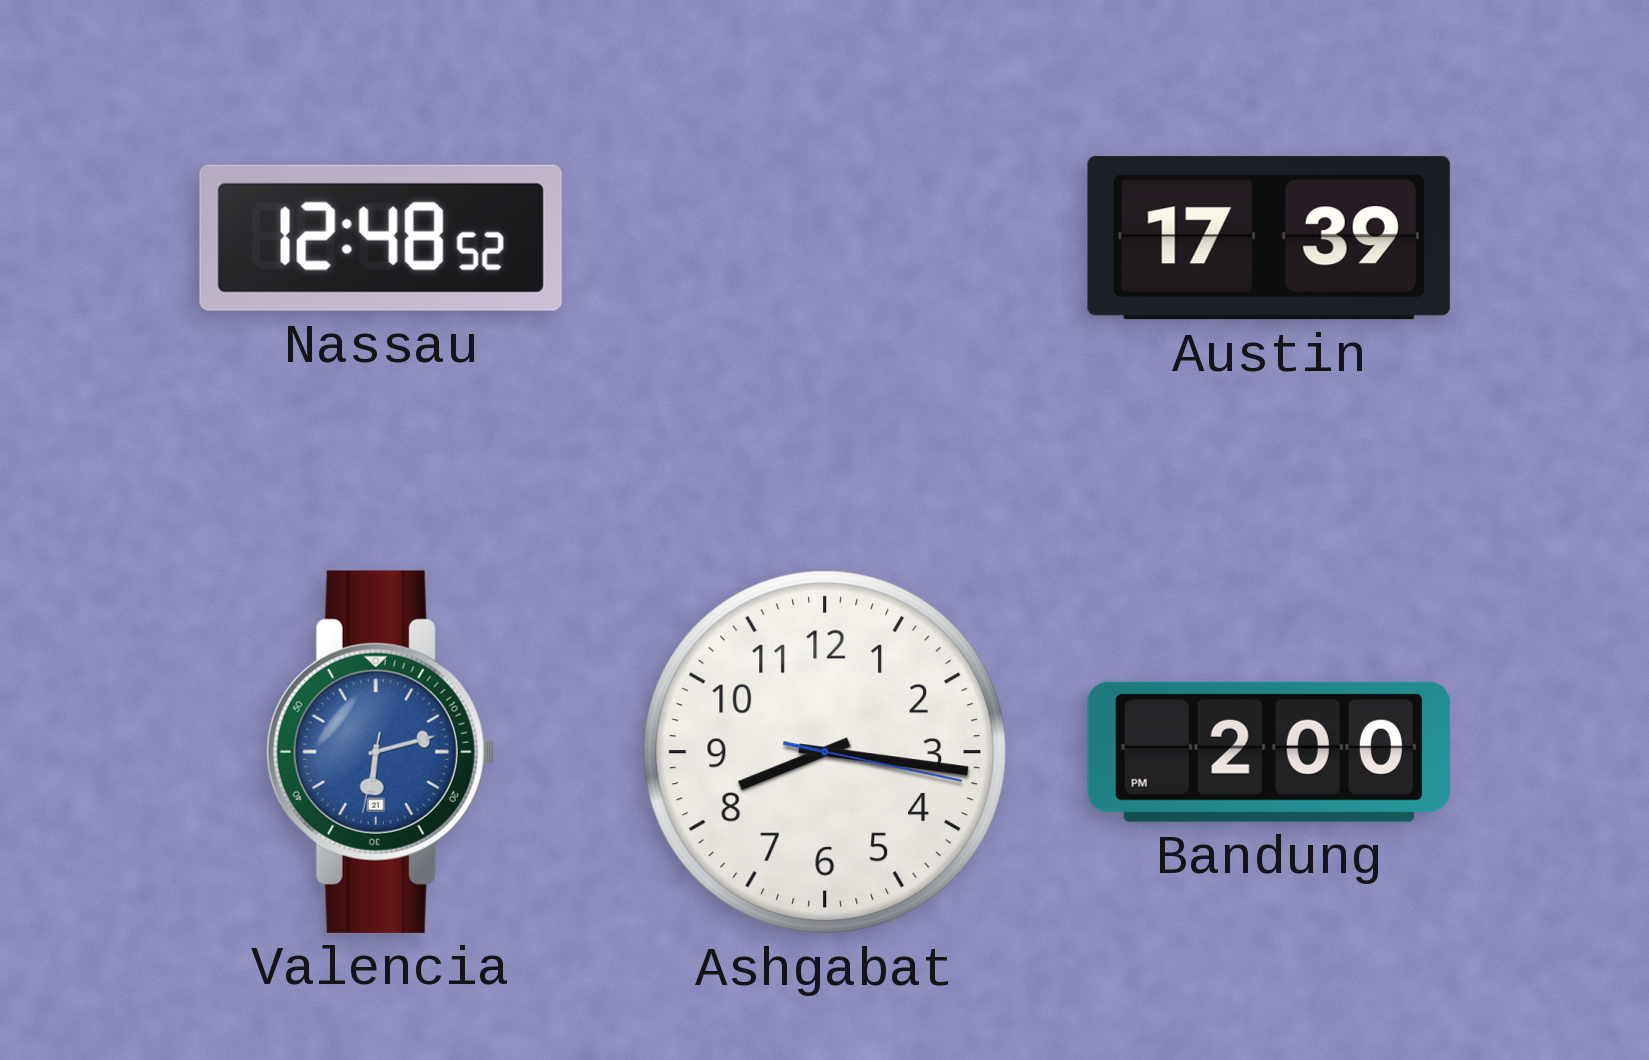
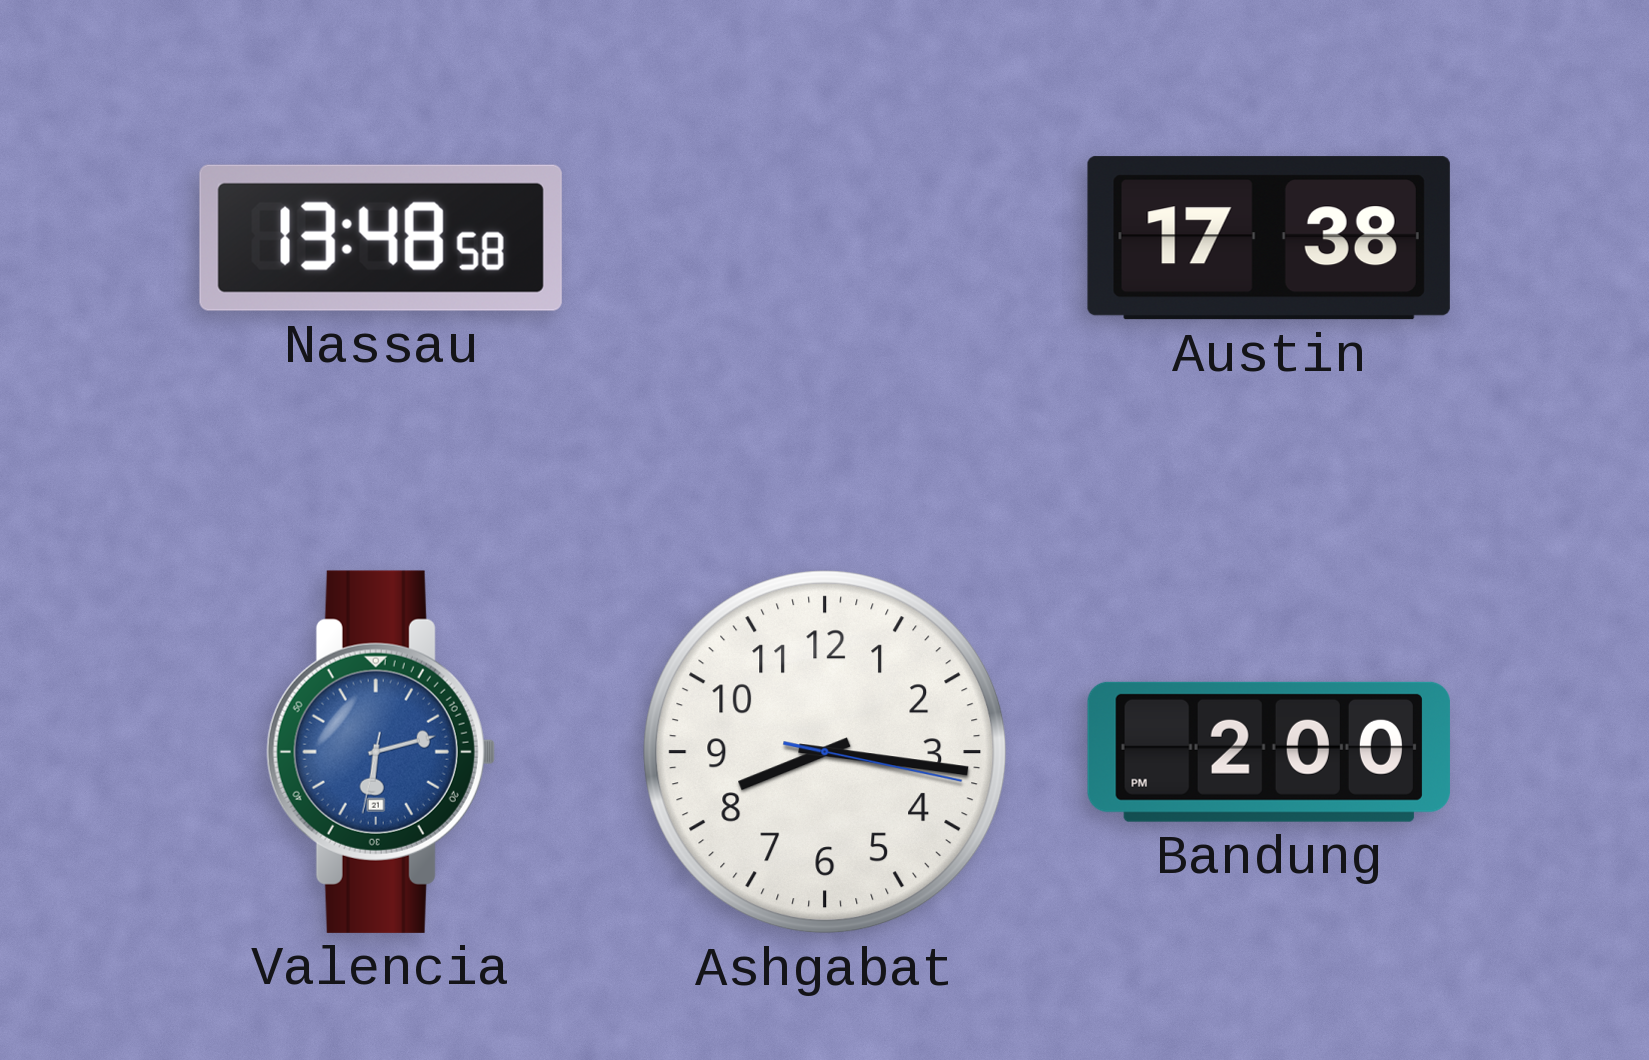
Nassau: 12:48 -> 13:48 (381, 238)
Austin: 17:39 -> 17:38 (1269, 238)
